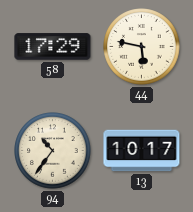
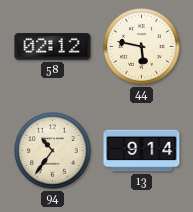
58: 17:29 -> 02:12 (53, 47)
13: 10:17 -> 9:14 (142, 151)
